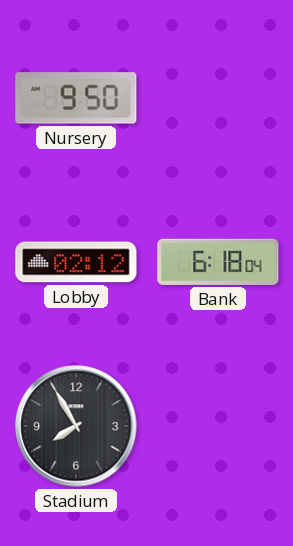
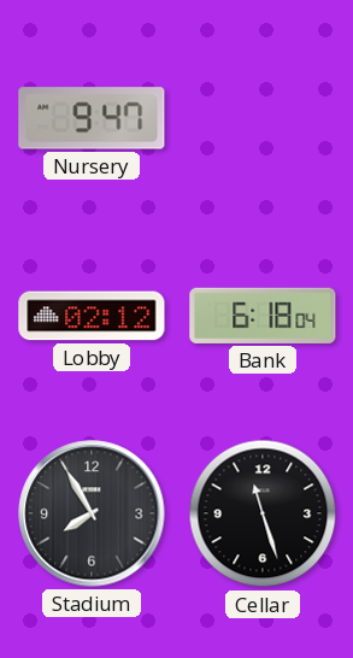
Nursery: 9:50 -> 9:47 (92, 118)
Cellar: none -> 11:27 (263, 513)
